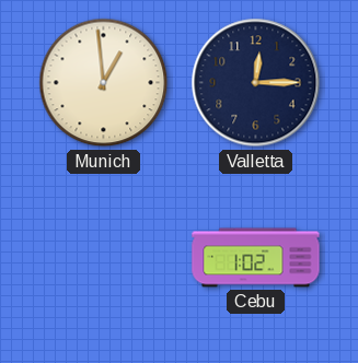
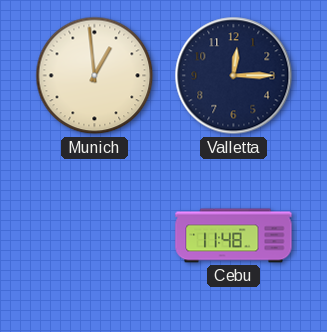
Cebu: 1:02 -> 11:48 (234, 236)
